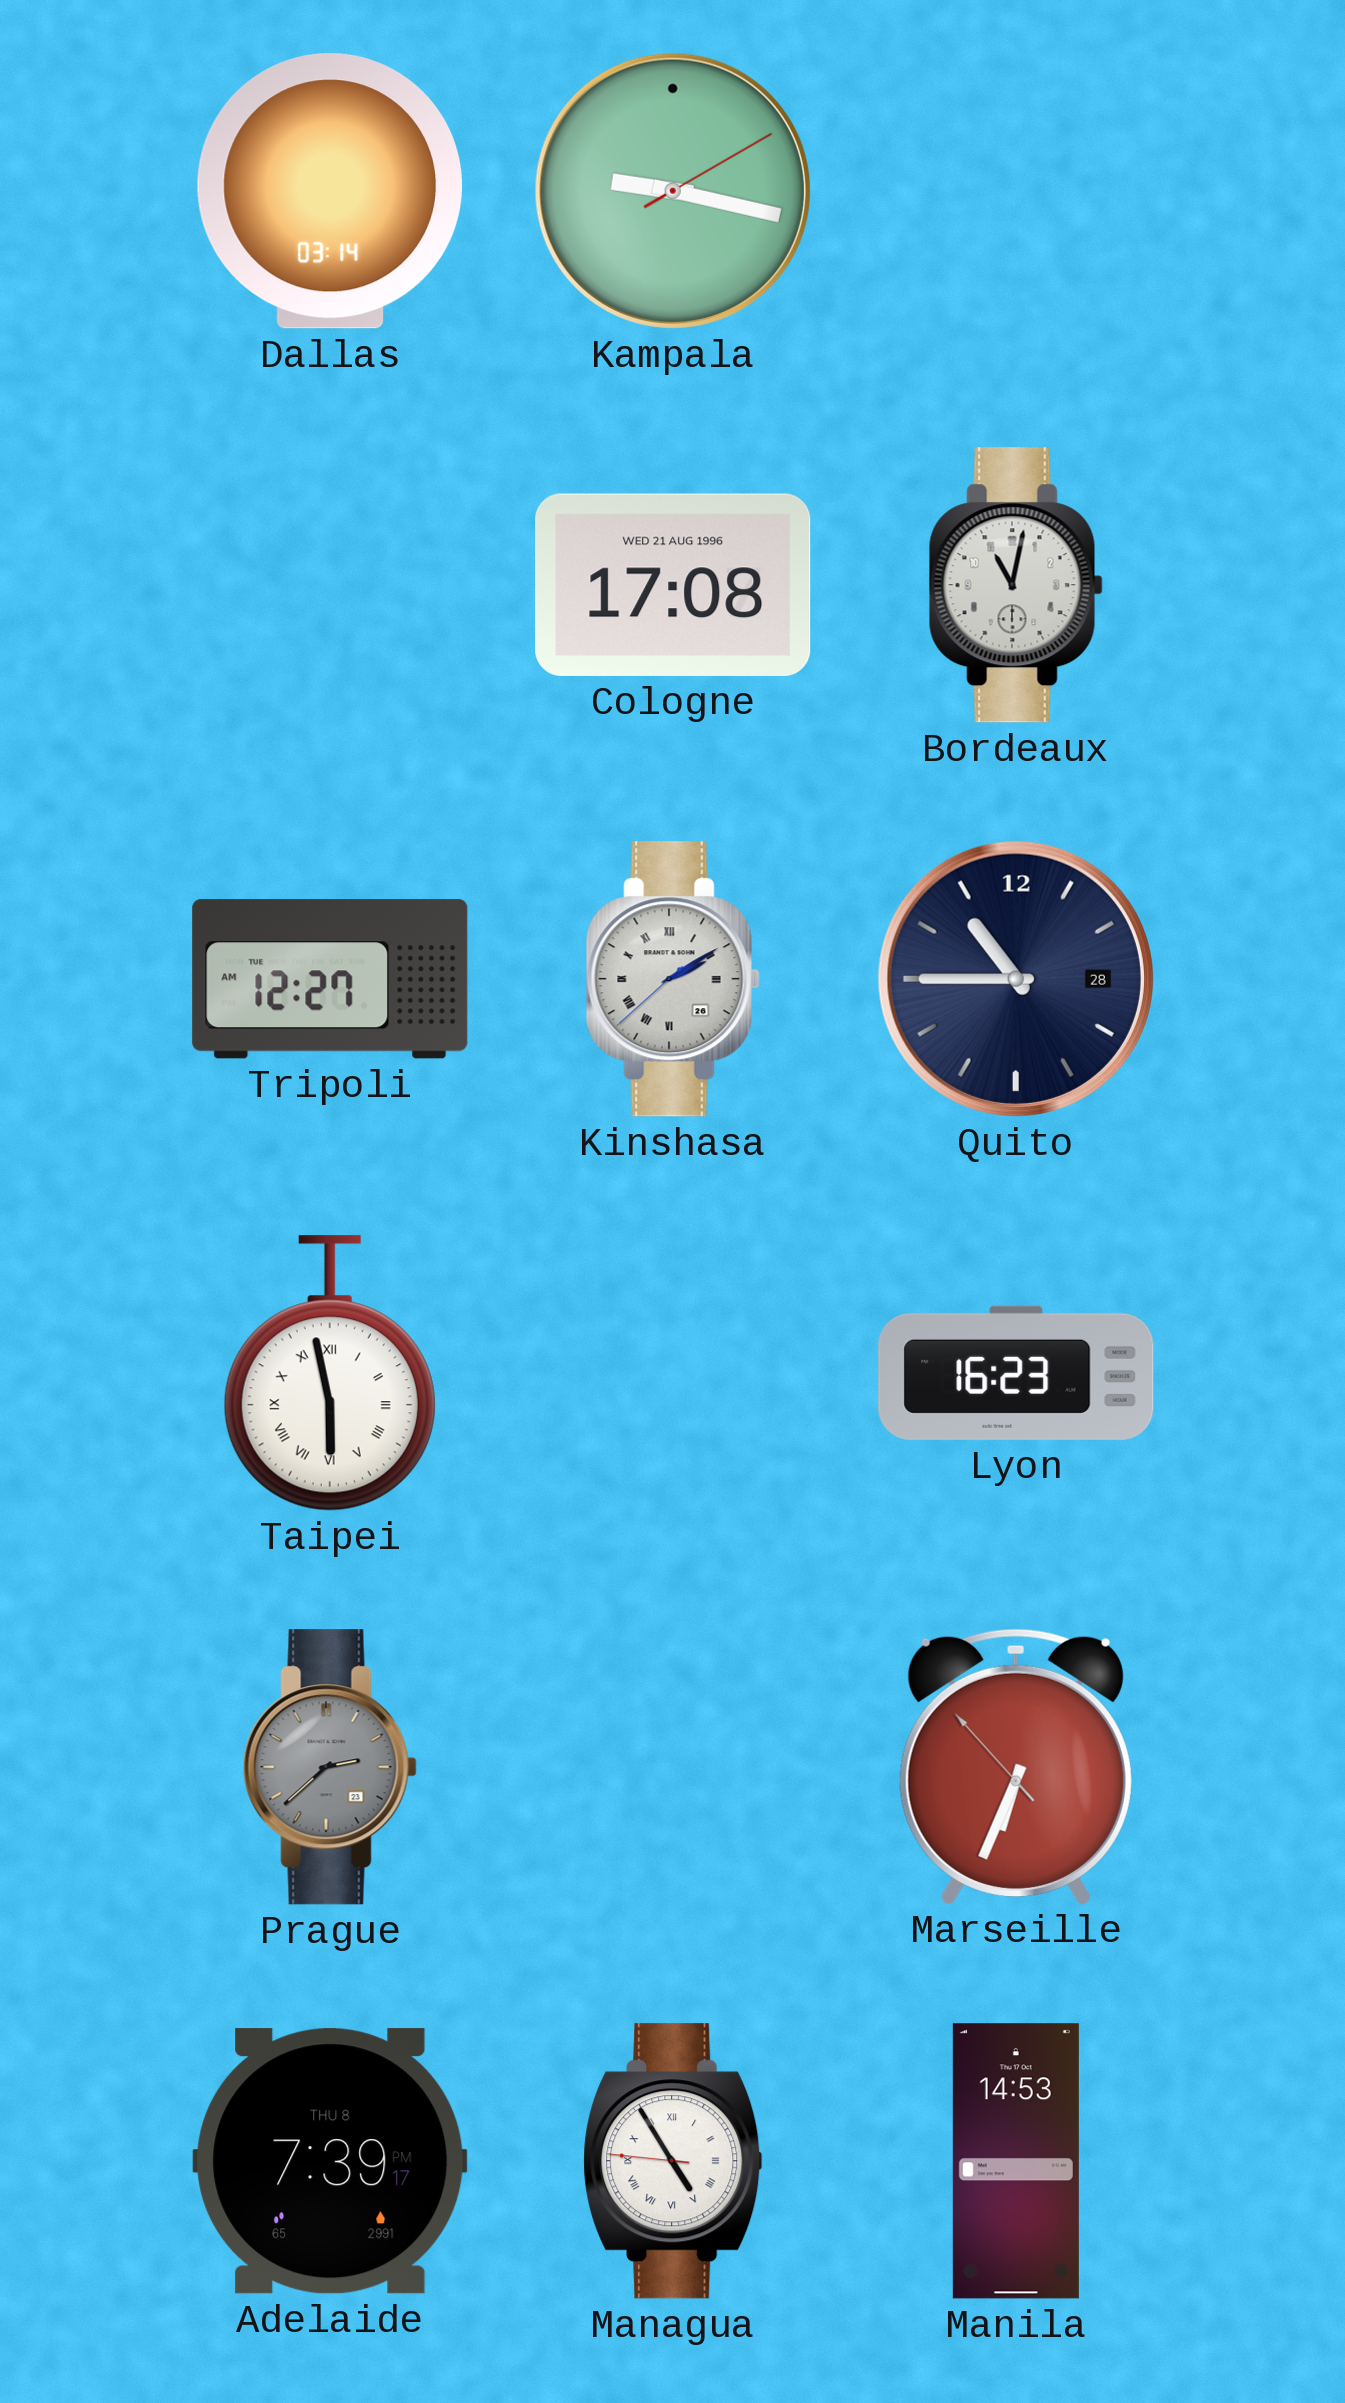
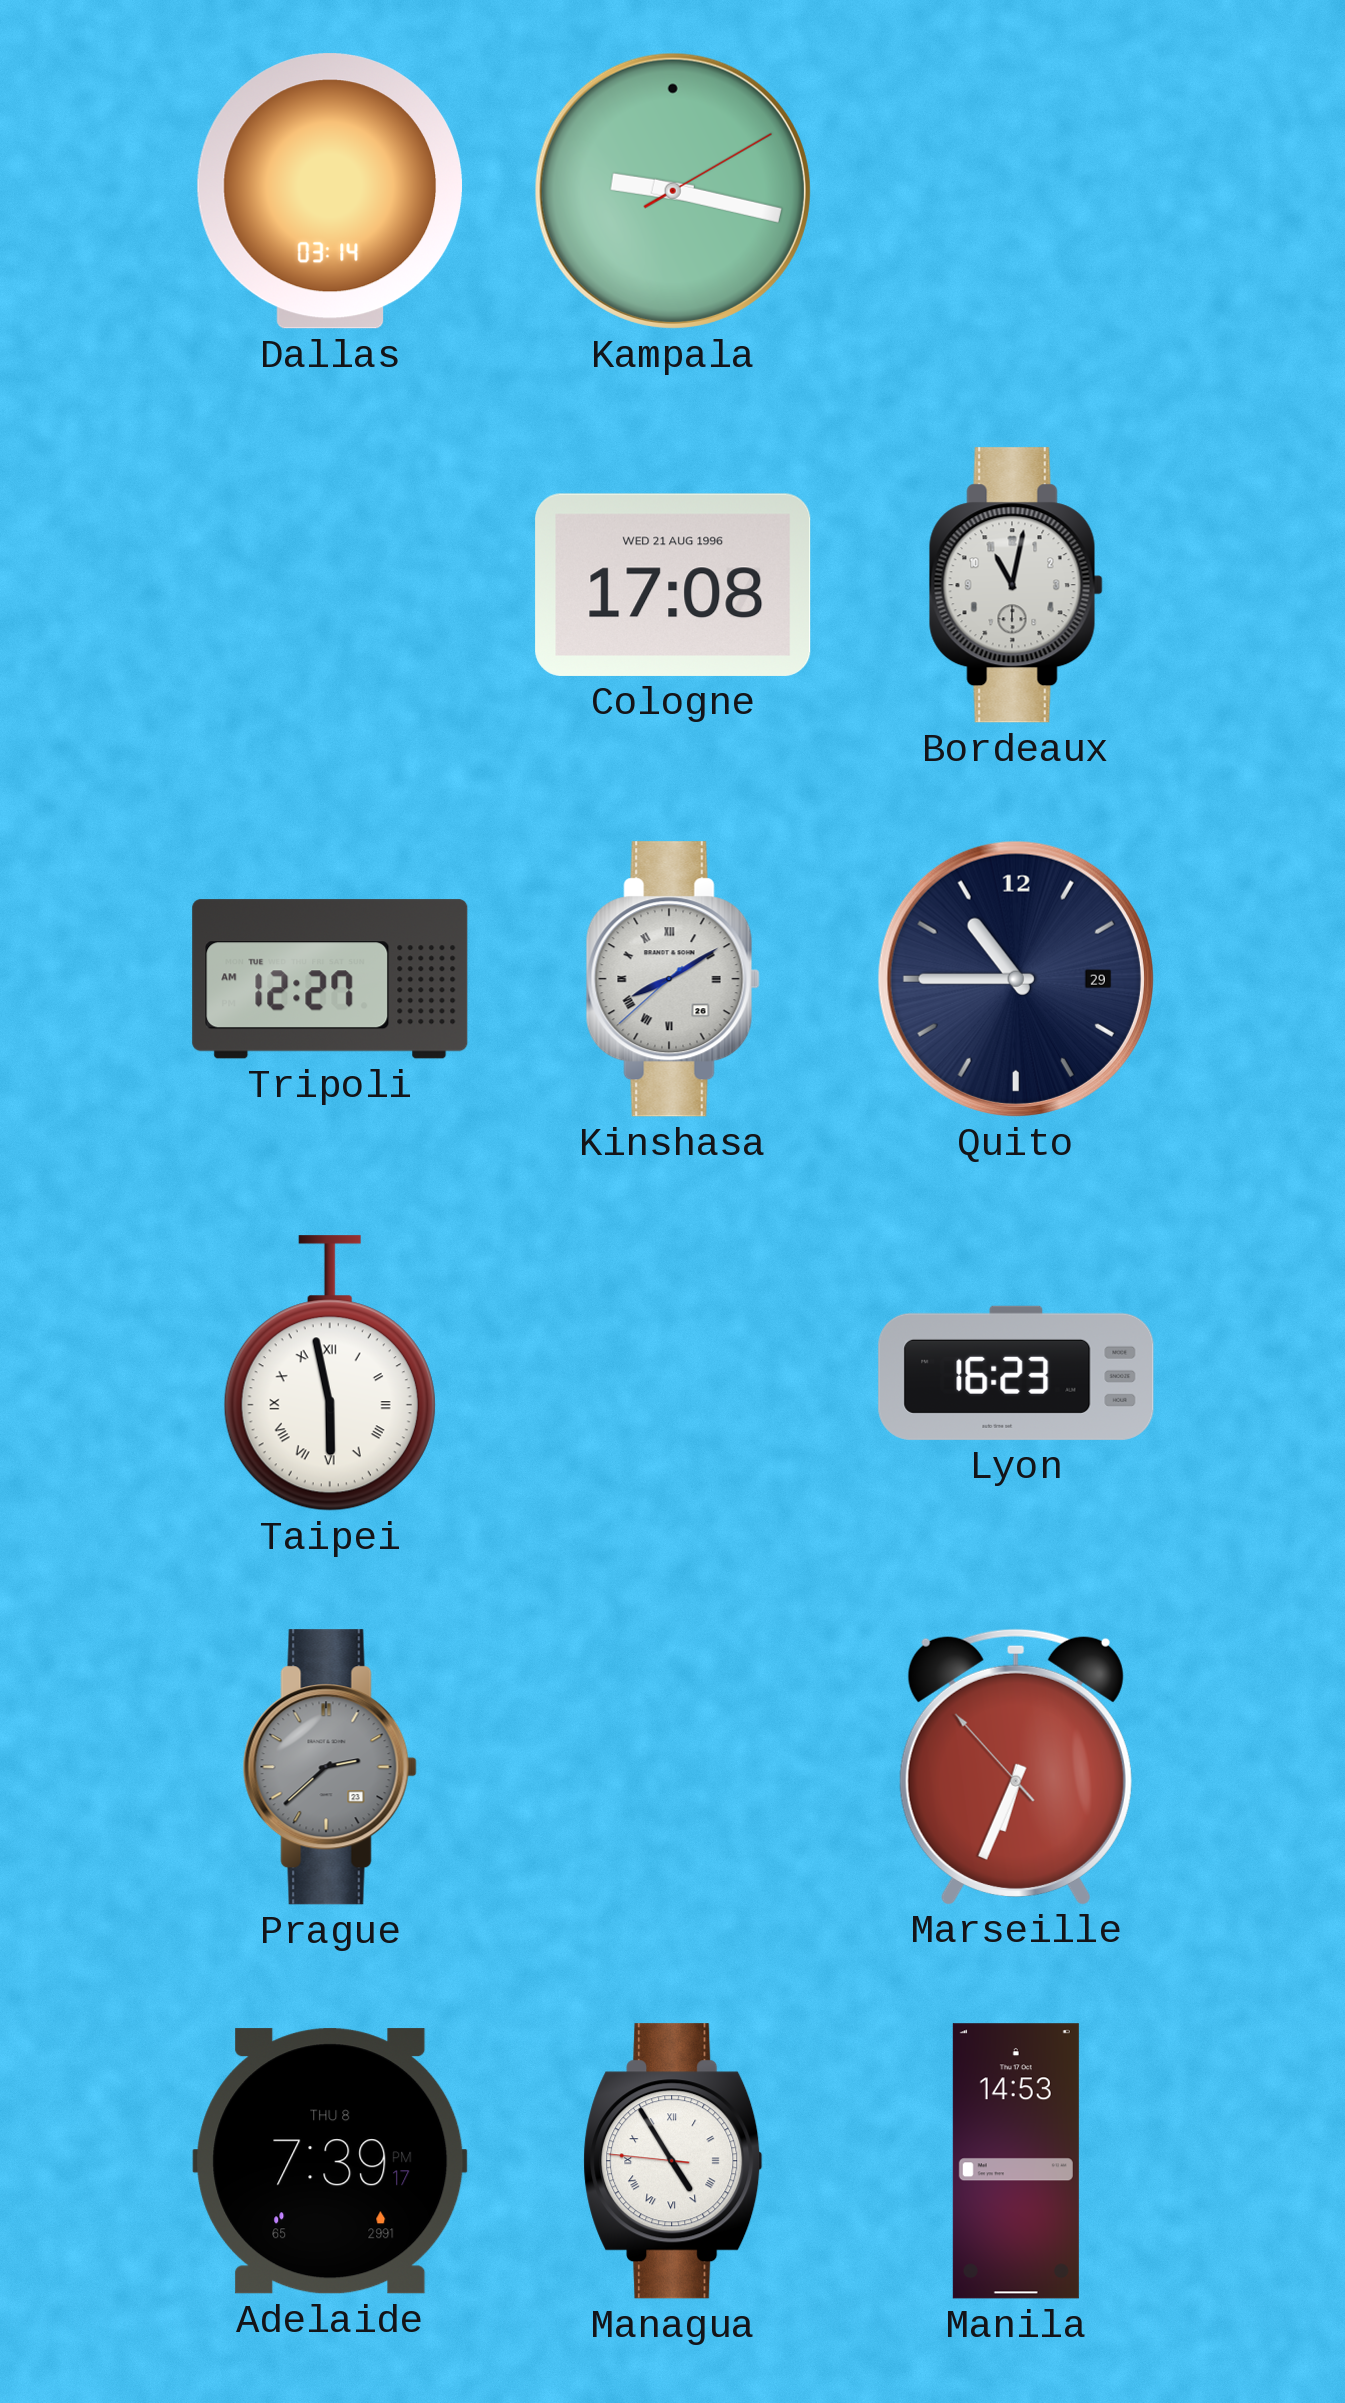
Kinshasa: 2:09 -> 8:09 (673, 979)
Quito date: 28 -> 29 (1016, 979)
